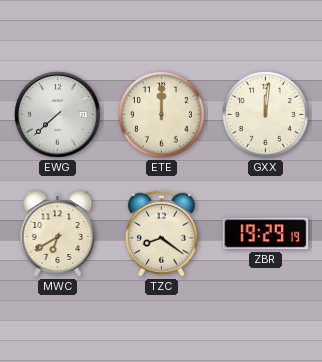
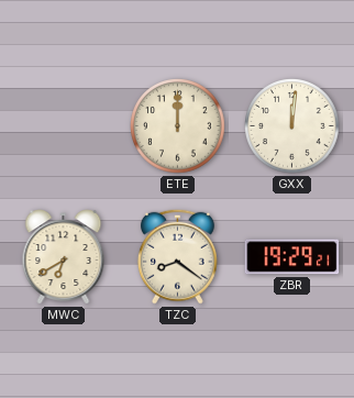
EWG: 7:38 -> none (58, 115)
ZBR: 19:29:19 -> 19:29:21 (292, 257)
